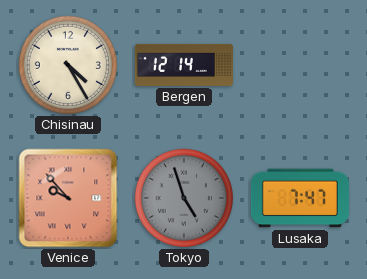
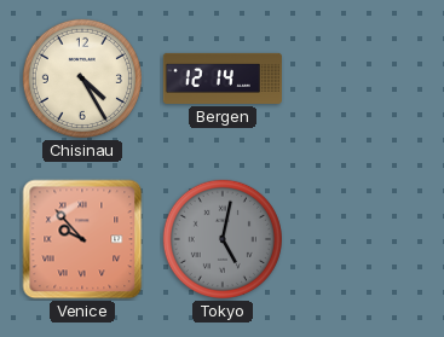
Tokyo: 4:57 -> 5:02 (223, 239)
Lusaka: 7:47 -> none (300, 198)
